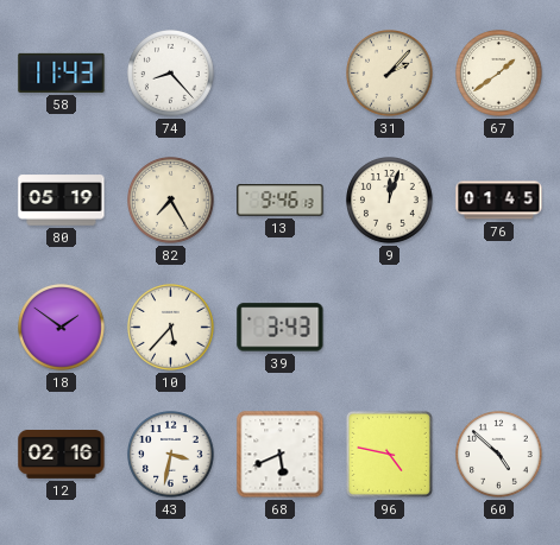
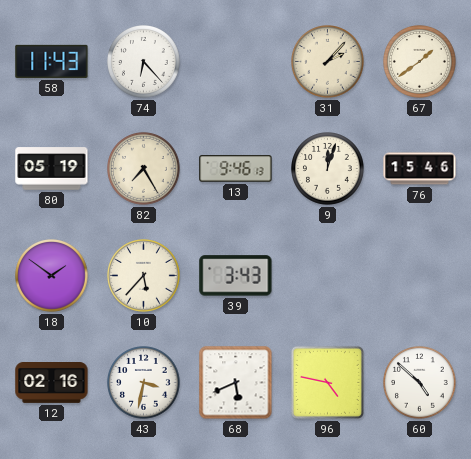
74: 8:23 -> 6:23 (144, 62)
76: 01:45 -> 15:46 (420, 169)
